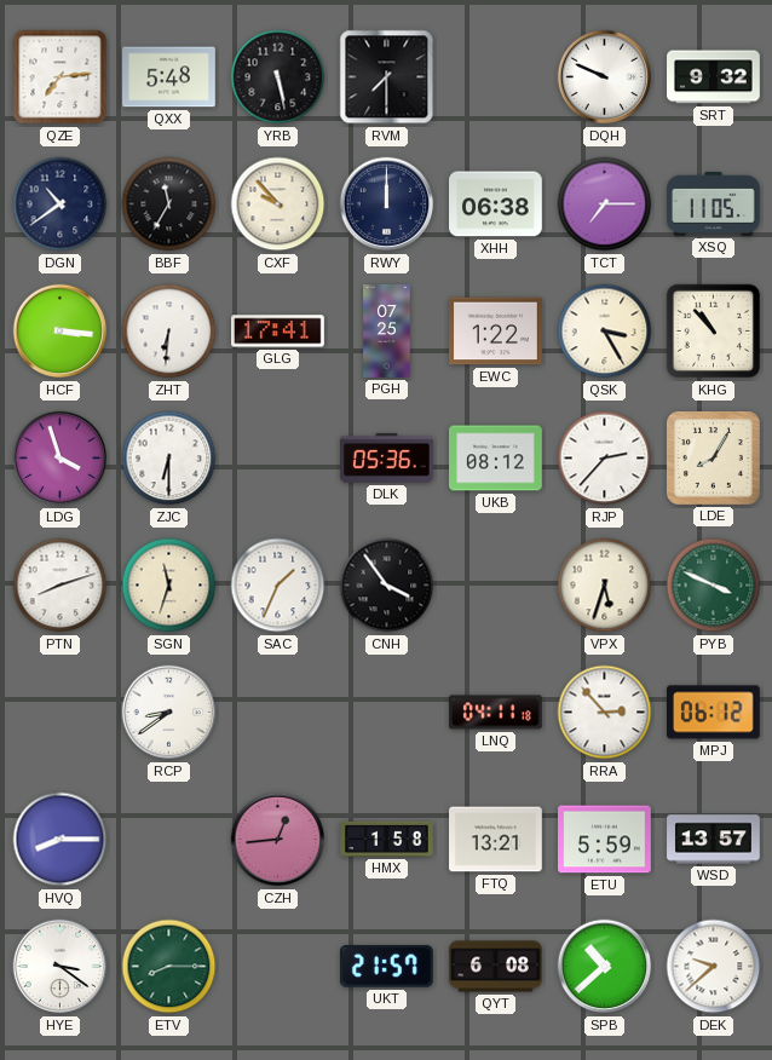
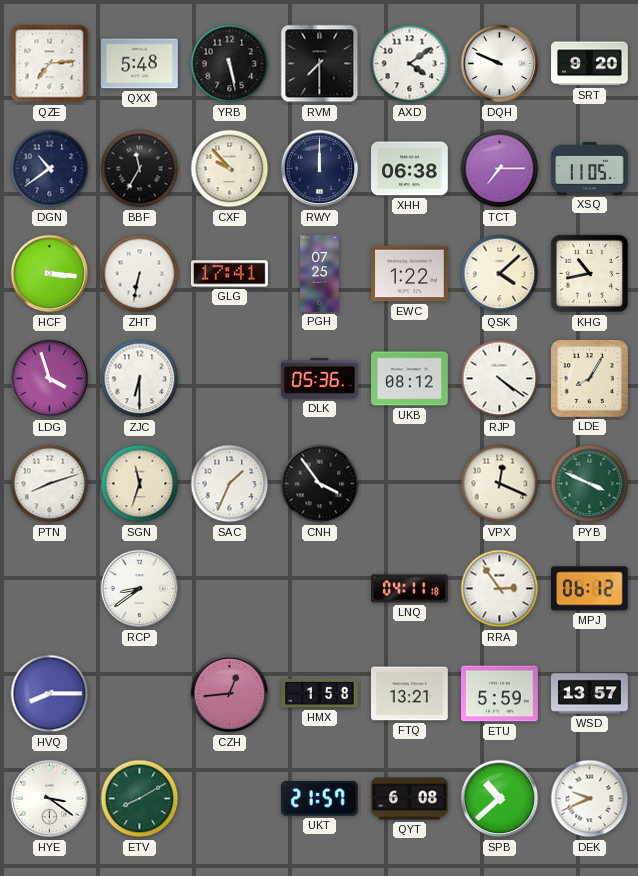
AXD: none -> 4:09 (410, 64)
SRT: 9:32 -> 9:20 (590, 64)
ZHT: 6:31 -> 6:32 (140, 274)
QSK: 3:25 -> 4:08 (500, 274)
KHG: 10:53 -> 10:43 (590, 274)
RJP: 2:37 -> 4:21 (500, 379)
VPX: 5:33 -> 12:19 (500, 484)
RRA: 2:53 -> 2:54 (500, 589)
ETV: 8:15 -> 8:10 (140, 799)
DEK: 9:38 -> 9:41 (590, 799)
